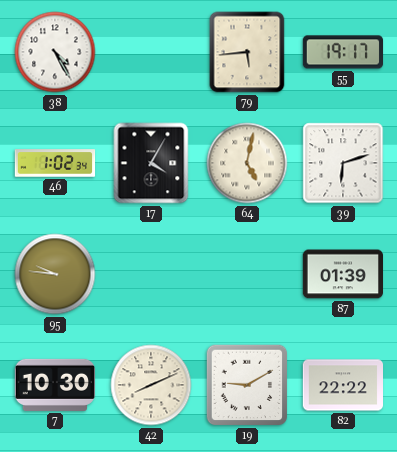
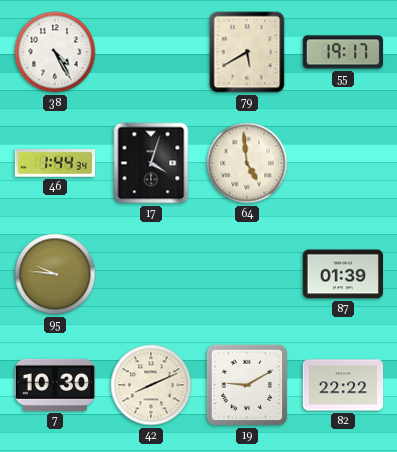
79: 5:44 -> 5:40 (247, 52)
46: 1:02 -> 1:44 (55, 163)
17: 4:05 -> 4:03 (151, 163)
64: 5:02 -> 4:59 (247, 163)
39: 6:12 -> none (343, 163)
